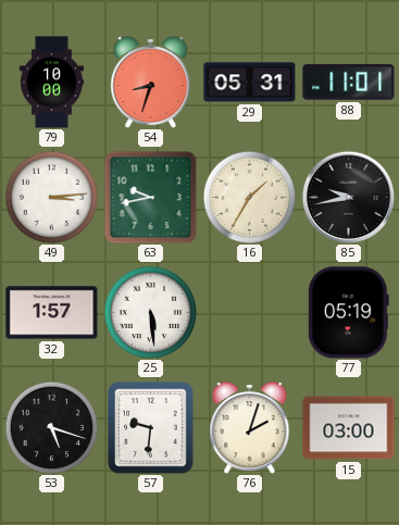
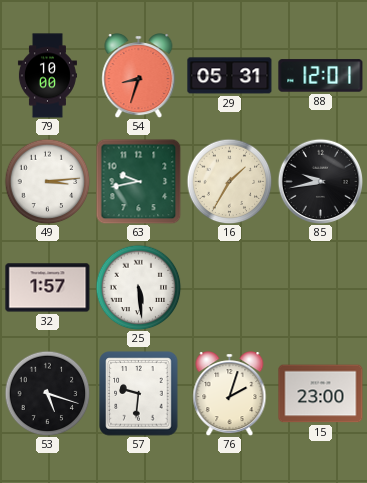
88: 11:01 -> 12:01 (321, 76)
77: 05:19 -> none (348, 313)
15: 03:00 -> 23:00 (321, 394)
